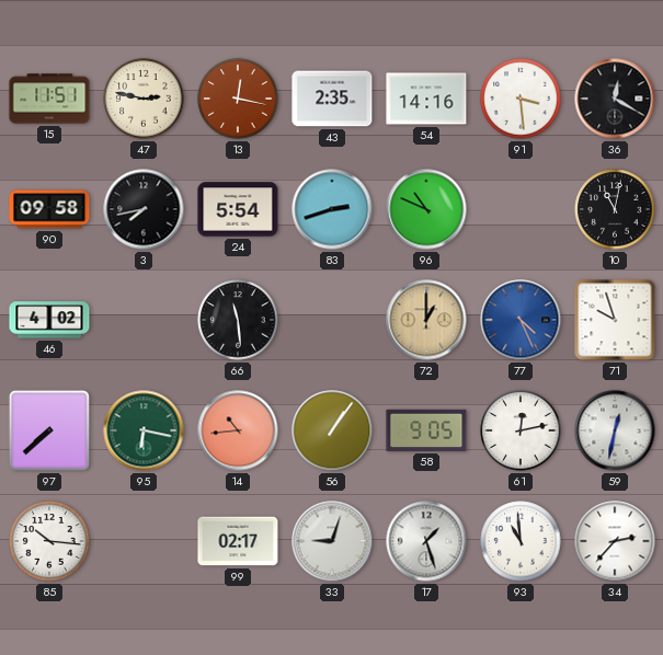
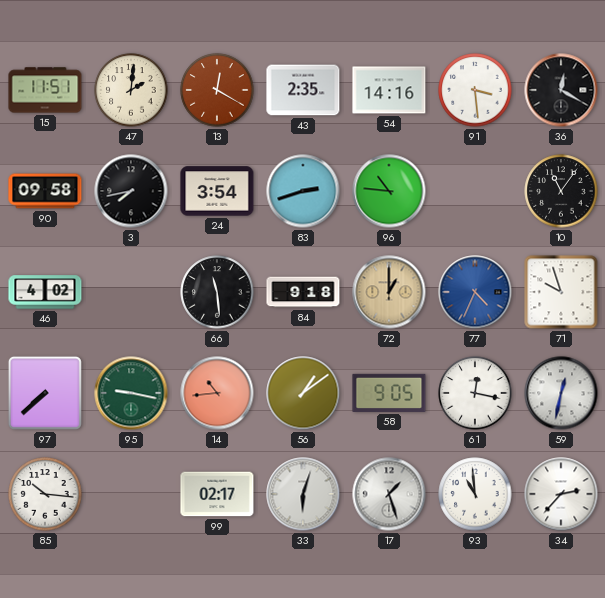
47: 2:47 -> 2:01 (131, 90)
13: 12:17 -> 12:20 (217, 90)
24: 5:54 -> 3:54 (217, 191)
96: 10:49 -> 10:46 (389, 191)
10: 11:02 -> 11:06 (561, 191)
84: none -> 9:18 (303, 292)
77: 4:26 -> 4:34 (475, 292)
95: 6:17 -> 9:17 (131, 393)
56: 1:06 -> 1:09 (303, 393)
61: 12:13 -> 12:17 (475, 393)
33: 9:03 -> 6:03 (303, 494)
